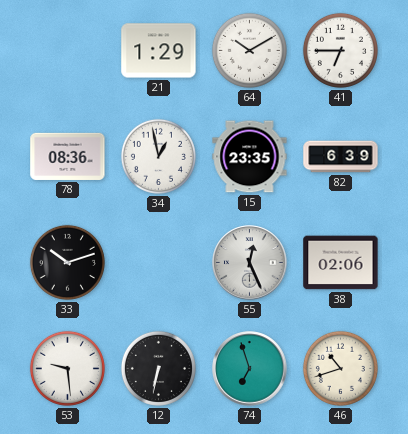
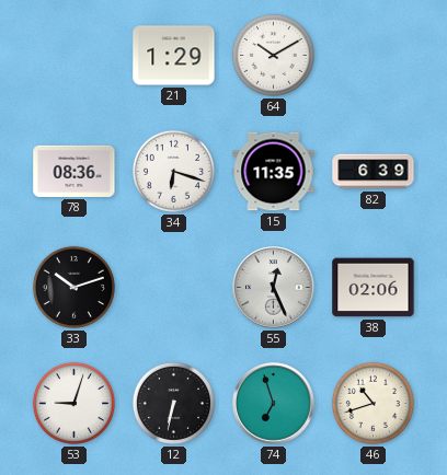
41: 6:45 -> none (340, 50)
34: 12:58 -> 6:18 (173, 171)
15: 23:35 -> 11:35 (274, 172)
53: 9:29 -> 9:03 (73, 403)
